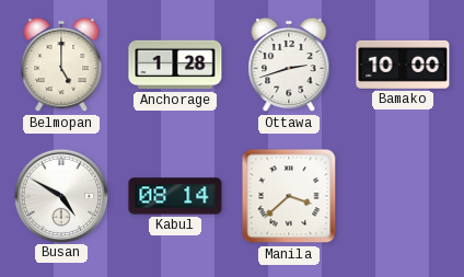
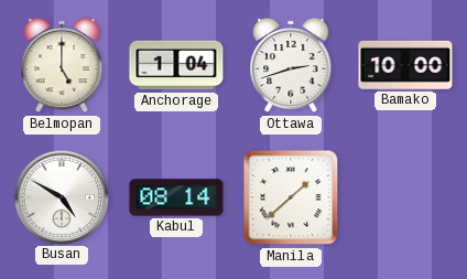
Anchorage: 1:28 -> 1:04 (176, 65)
Manila: 3:38 -> 1:38 (291, 197)
